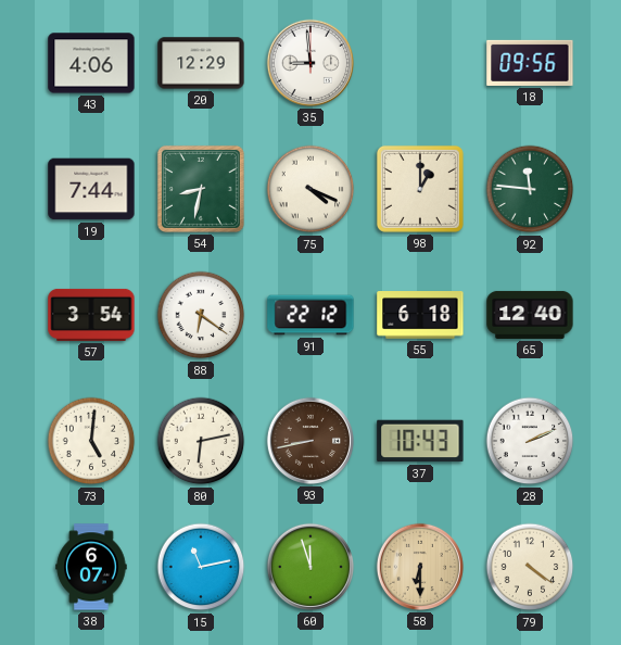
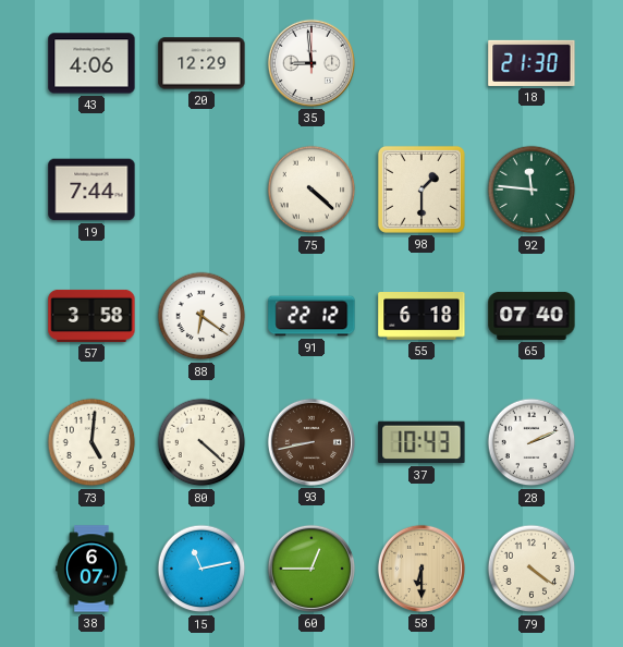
18: 09:56 -> 21:30 (532, 63)
54: 8:32 -> none (201, 189)
75: 4:19 -> 4:22 (311, 190)
98: 1:00 -> 1:30 (422, 190)
57: 3:54 -> 3:58 (91, 316)
65: 12:40 -> 07:40 (532, 316)
80: 6:13 -> 4:22 (201, 442)
60: 11:57 -> 12:45 (311, 569)
